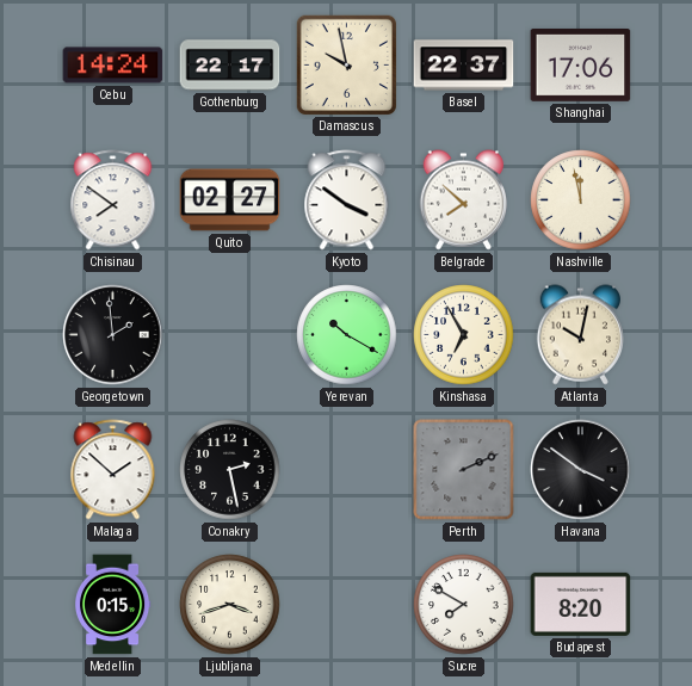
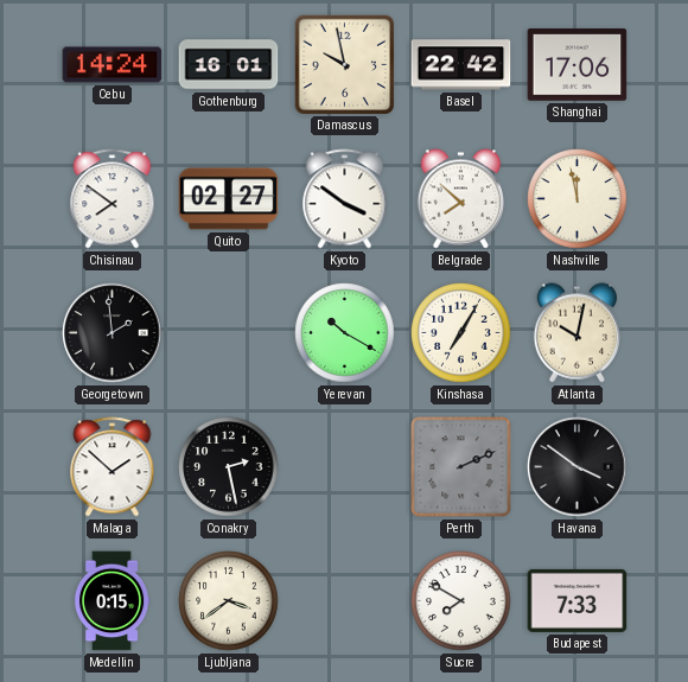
Gothenburg: 22:17 -> 16:01 (229, 65)
Basel: 22:37 -> 22:42 (461, 65)
Kinshasa: 6:55 -> 7:05 (461, 333)
Ljubljana: 3:42 -> 3:39 (229, 601)
Budapest: 8:20 -> 7:33 (578, 600)
